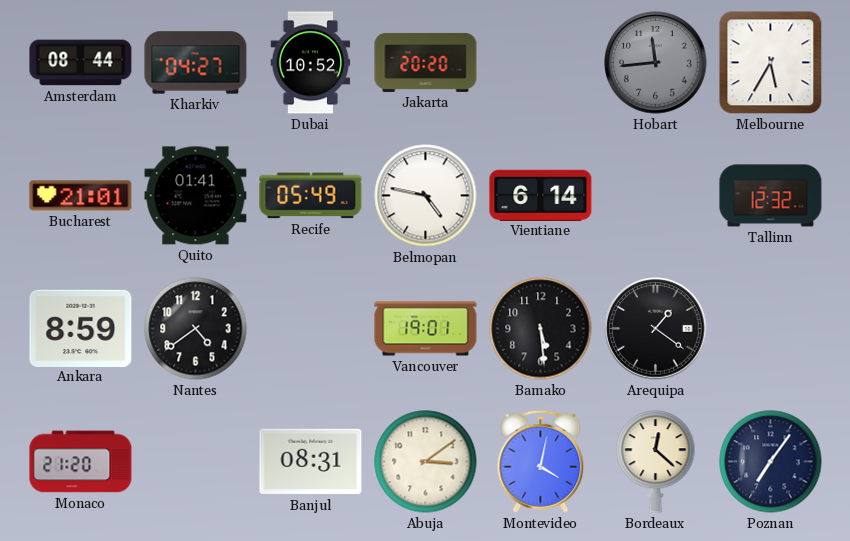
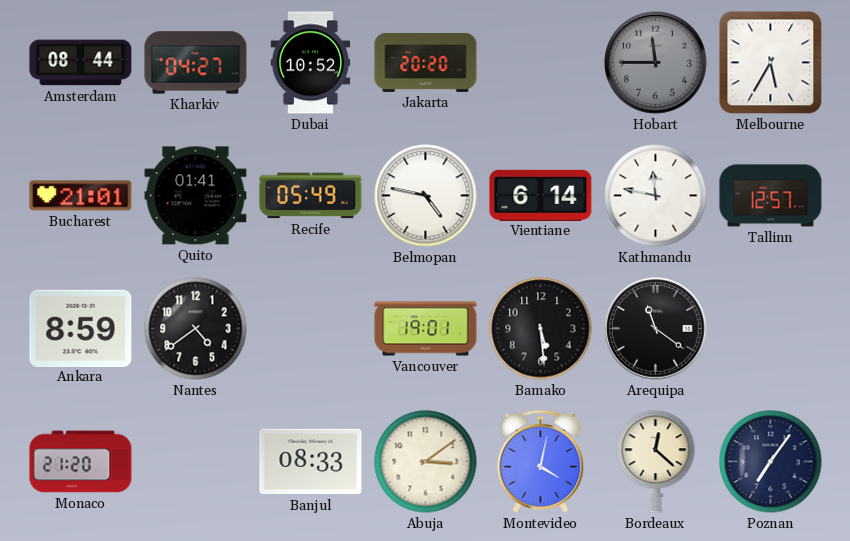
Hobart: 11:44 -> 11:45 (656, 63)
Kathmandu: none -> 11:47 (656, 196)
Tallinn: 12:32 -> 12:57 (771, 196)
Arequipa: 1:21 -> 11:21 (656, 329)
Banjul: 08:31 -> 08:33 (311, 462)
